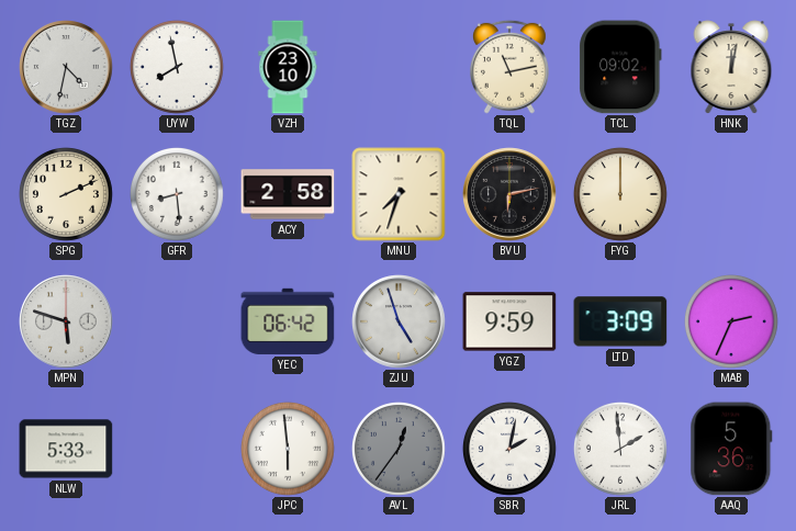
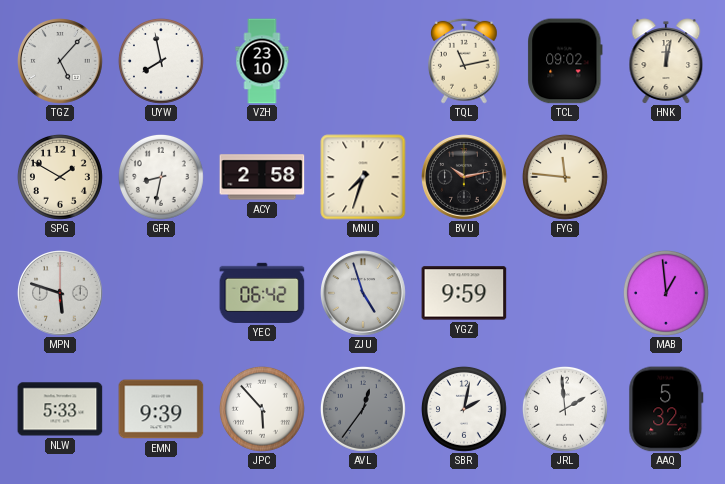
TGZ: 4:32 -> 5:07 (60, 61)
SPG: 2:11 -> 1:50 (60, 177)
GFR: 8:29 -> 8:32 (161, 177)
BVU: 6:13 -> 10:13 (464, 177)
FYG: 12:00 -> 11:46 (565, 177)
LTD: 3:09 -> none (620, 321)
MAB: 2:34 -> 12:59 (666, 293)
EMN: none -> 9:39 (161, 409)
JPC: 5:59 -> 5:53 (262, 409)
AAQ: 5:36 -> 5:32 (666, 409)
